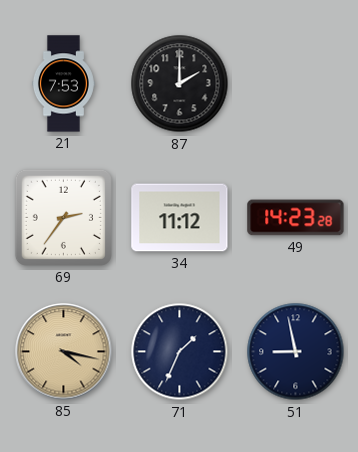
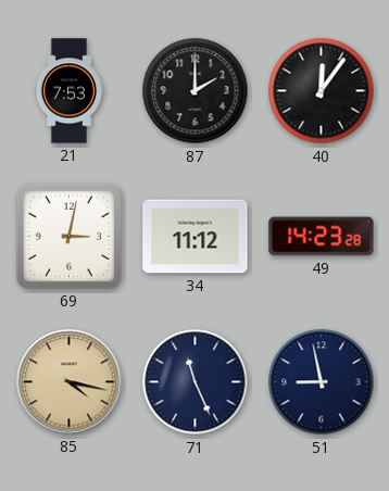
40: none -> 12:06 (322, 91)
69: 2:36 -> 3:02 (68, 236)
71: 1:34 -> 11:26 (196, 382)
